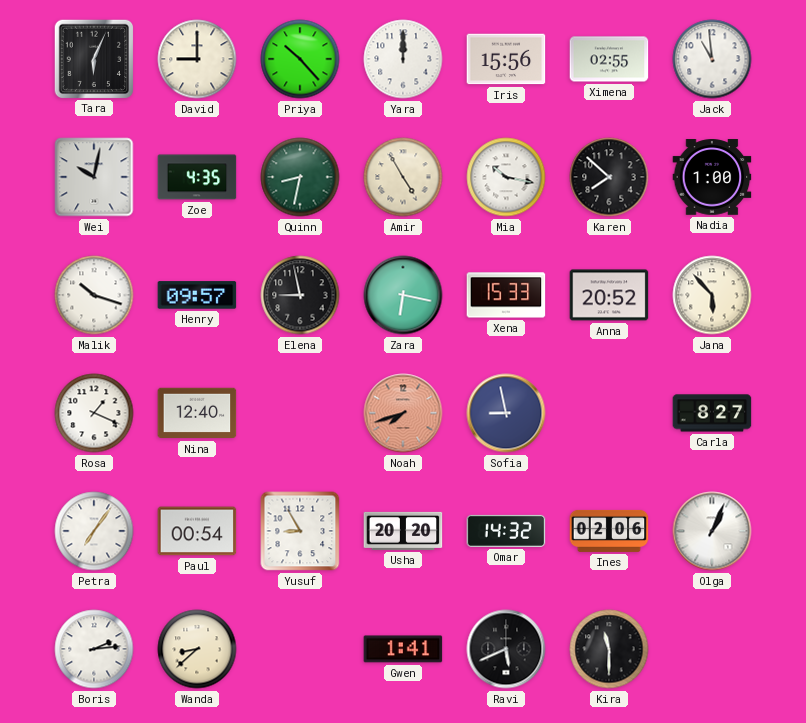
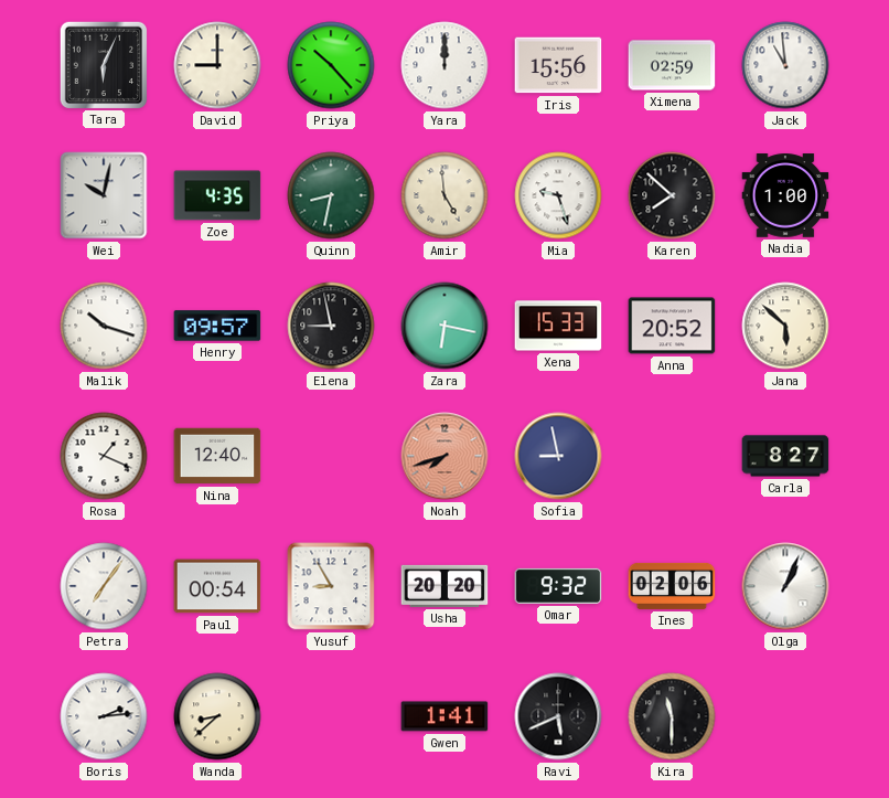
Ximena: 02:55 -> 02:59 (672, 65)
Amir: 4:55 -> 4:59 (444, 195)
Mia: 10:17 -> 9:27 (558, 195)
Jana: 5:53 -> 5:52 (785, 326)
Omar: 14:32 -> 9:32 (558, 586)
